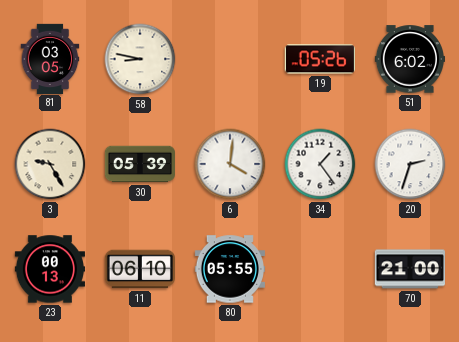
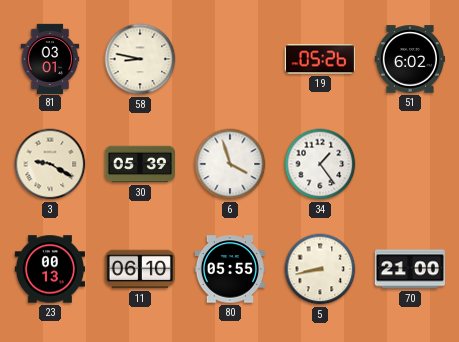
81: 03:05 -> 03:01 (50, 58)
3: 9:25 -> 9:20 (50, 164)
6: 4:01 -> 3:57 (230, 164)
20: 2:33 -> none (410, 164)
5: none -> 8:43 (320, 269)
